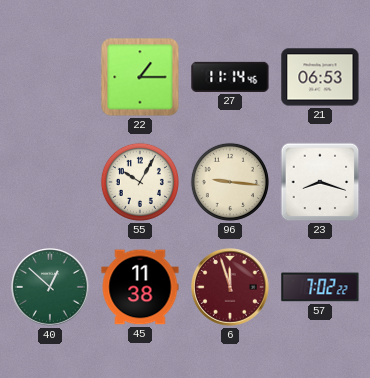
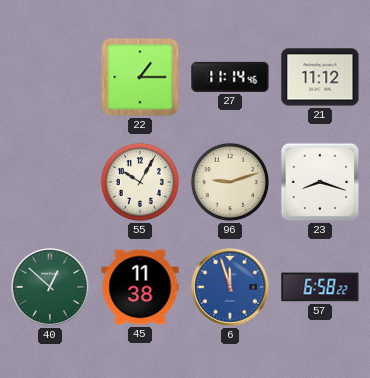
21: 06:53 -> 11:12 (320, 77)
96: 9:16 -> 9:12 (230, 182)
6 dial: burgundy -> blue (231, 288)
57: 7:02 -> 6:58 (320, 287)
